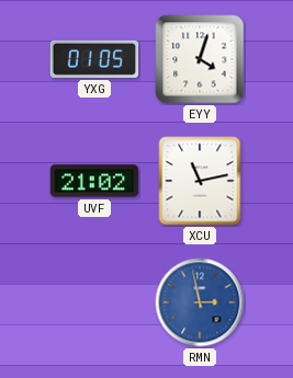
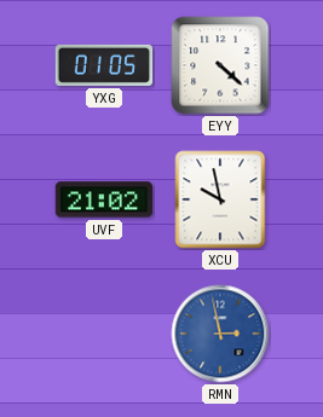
EYY: 4:03 -> 4:22 (220, 65)
XCU: 11:13 -> 9:58 (220, 199)
